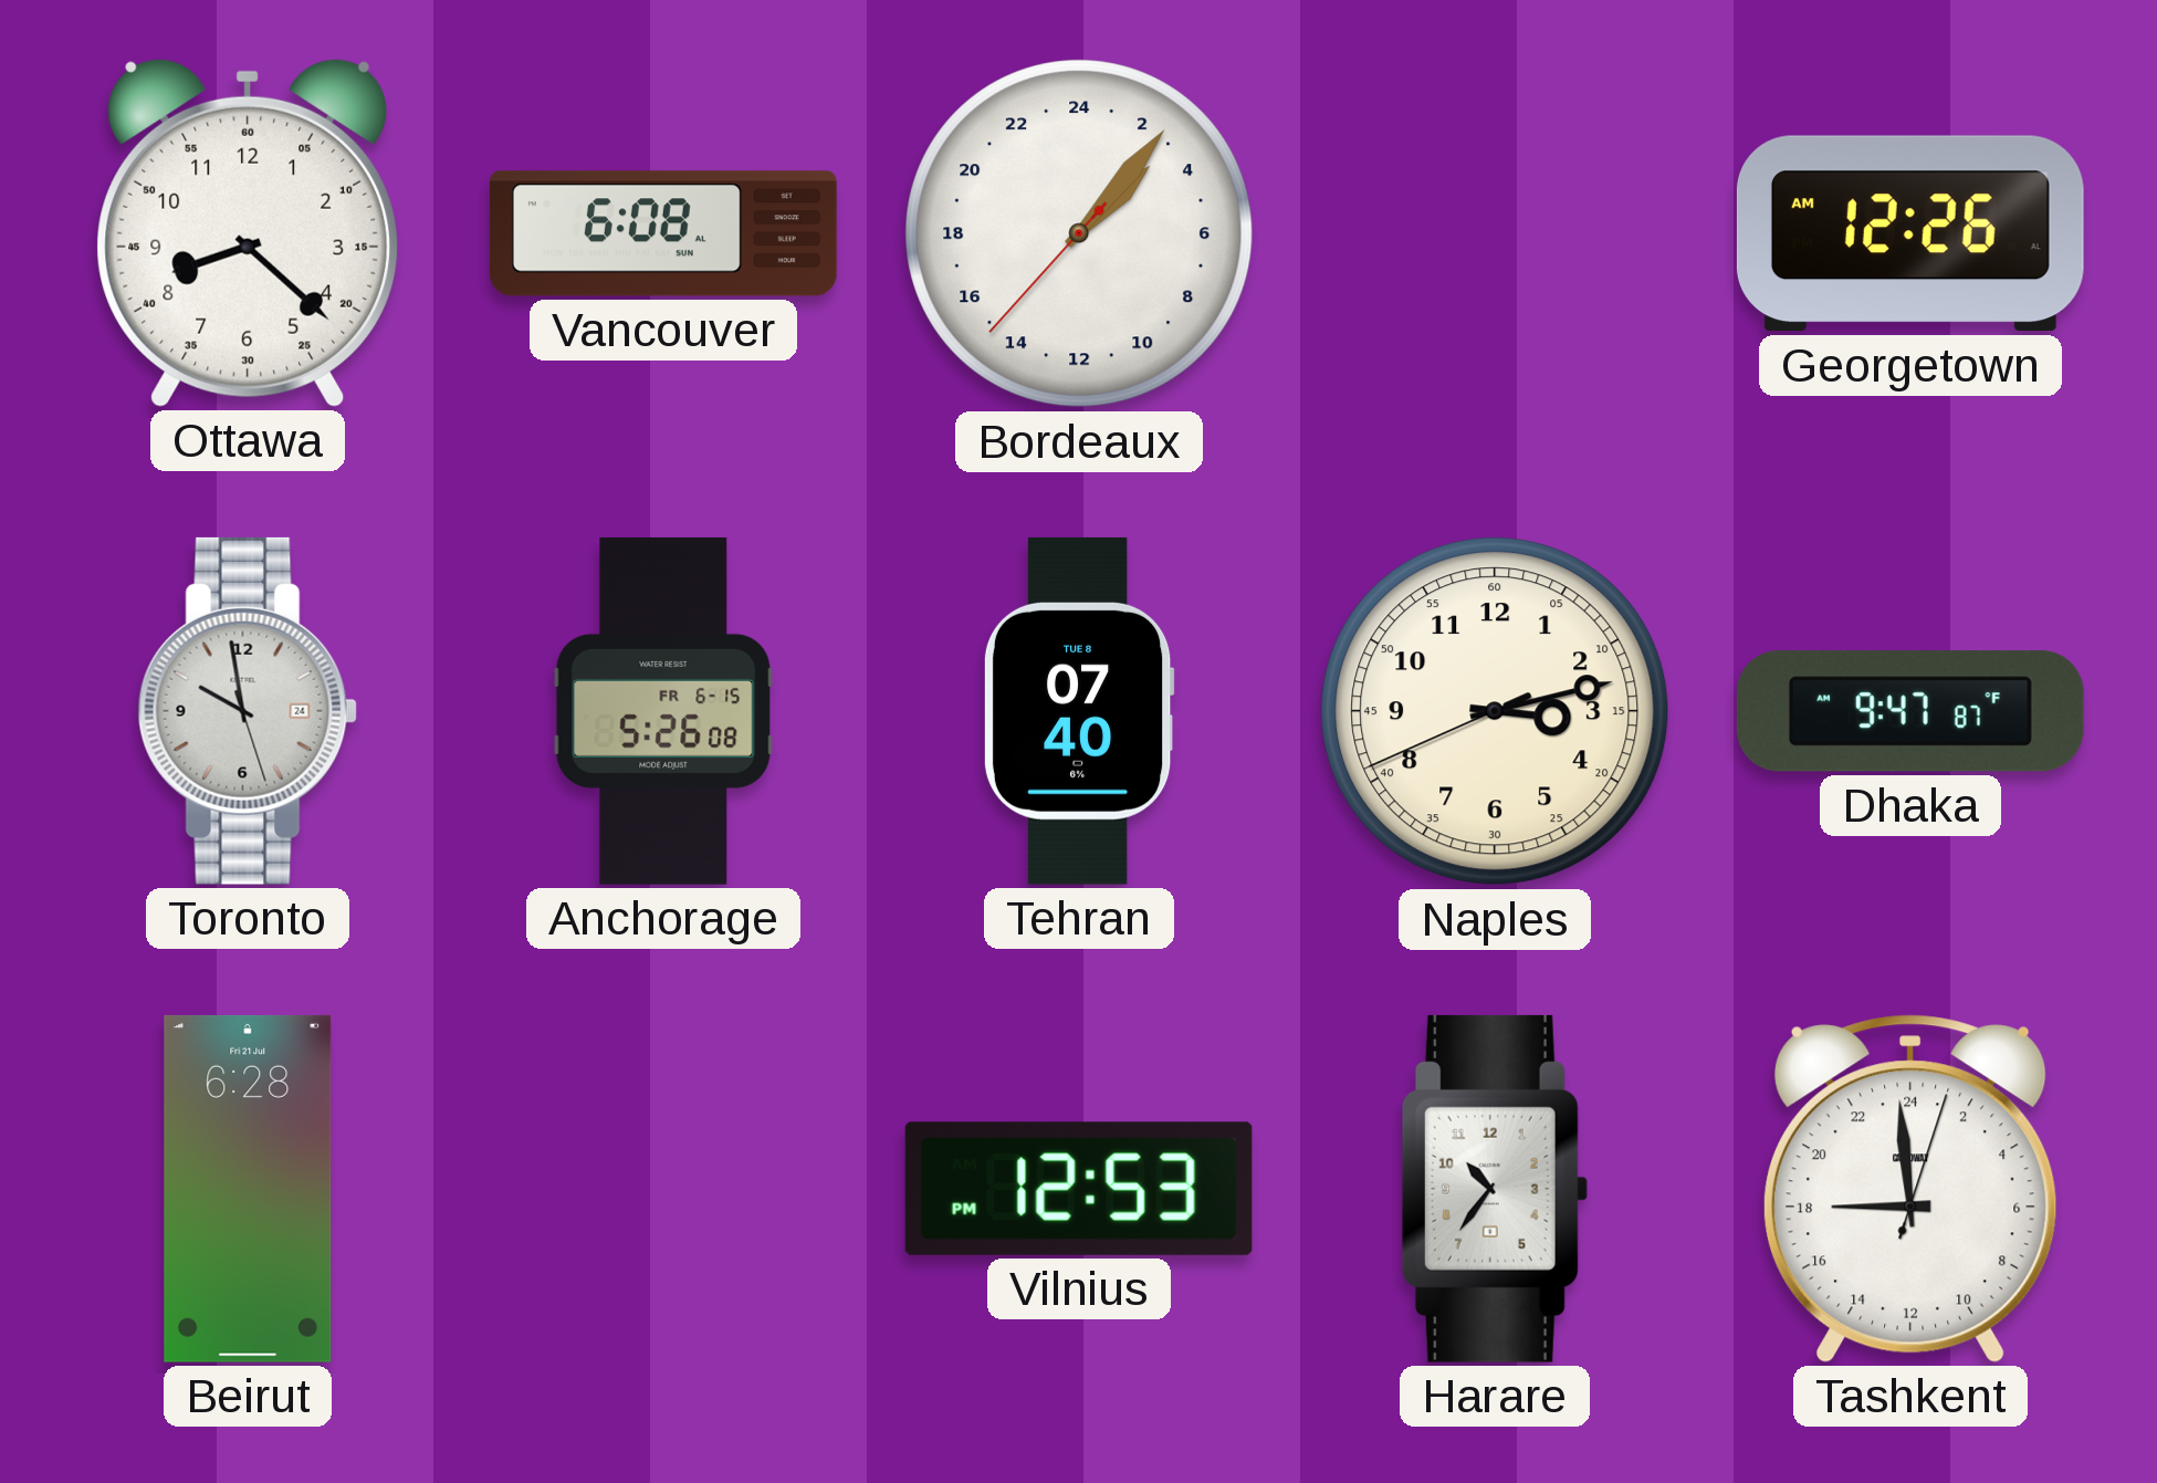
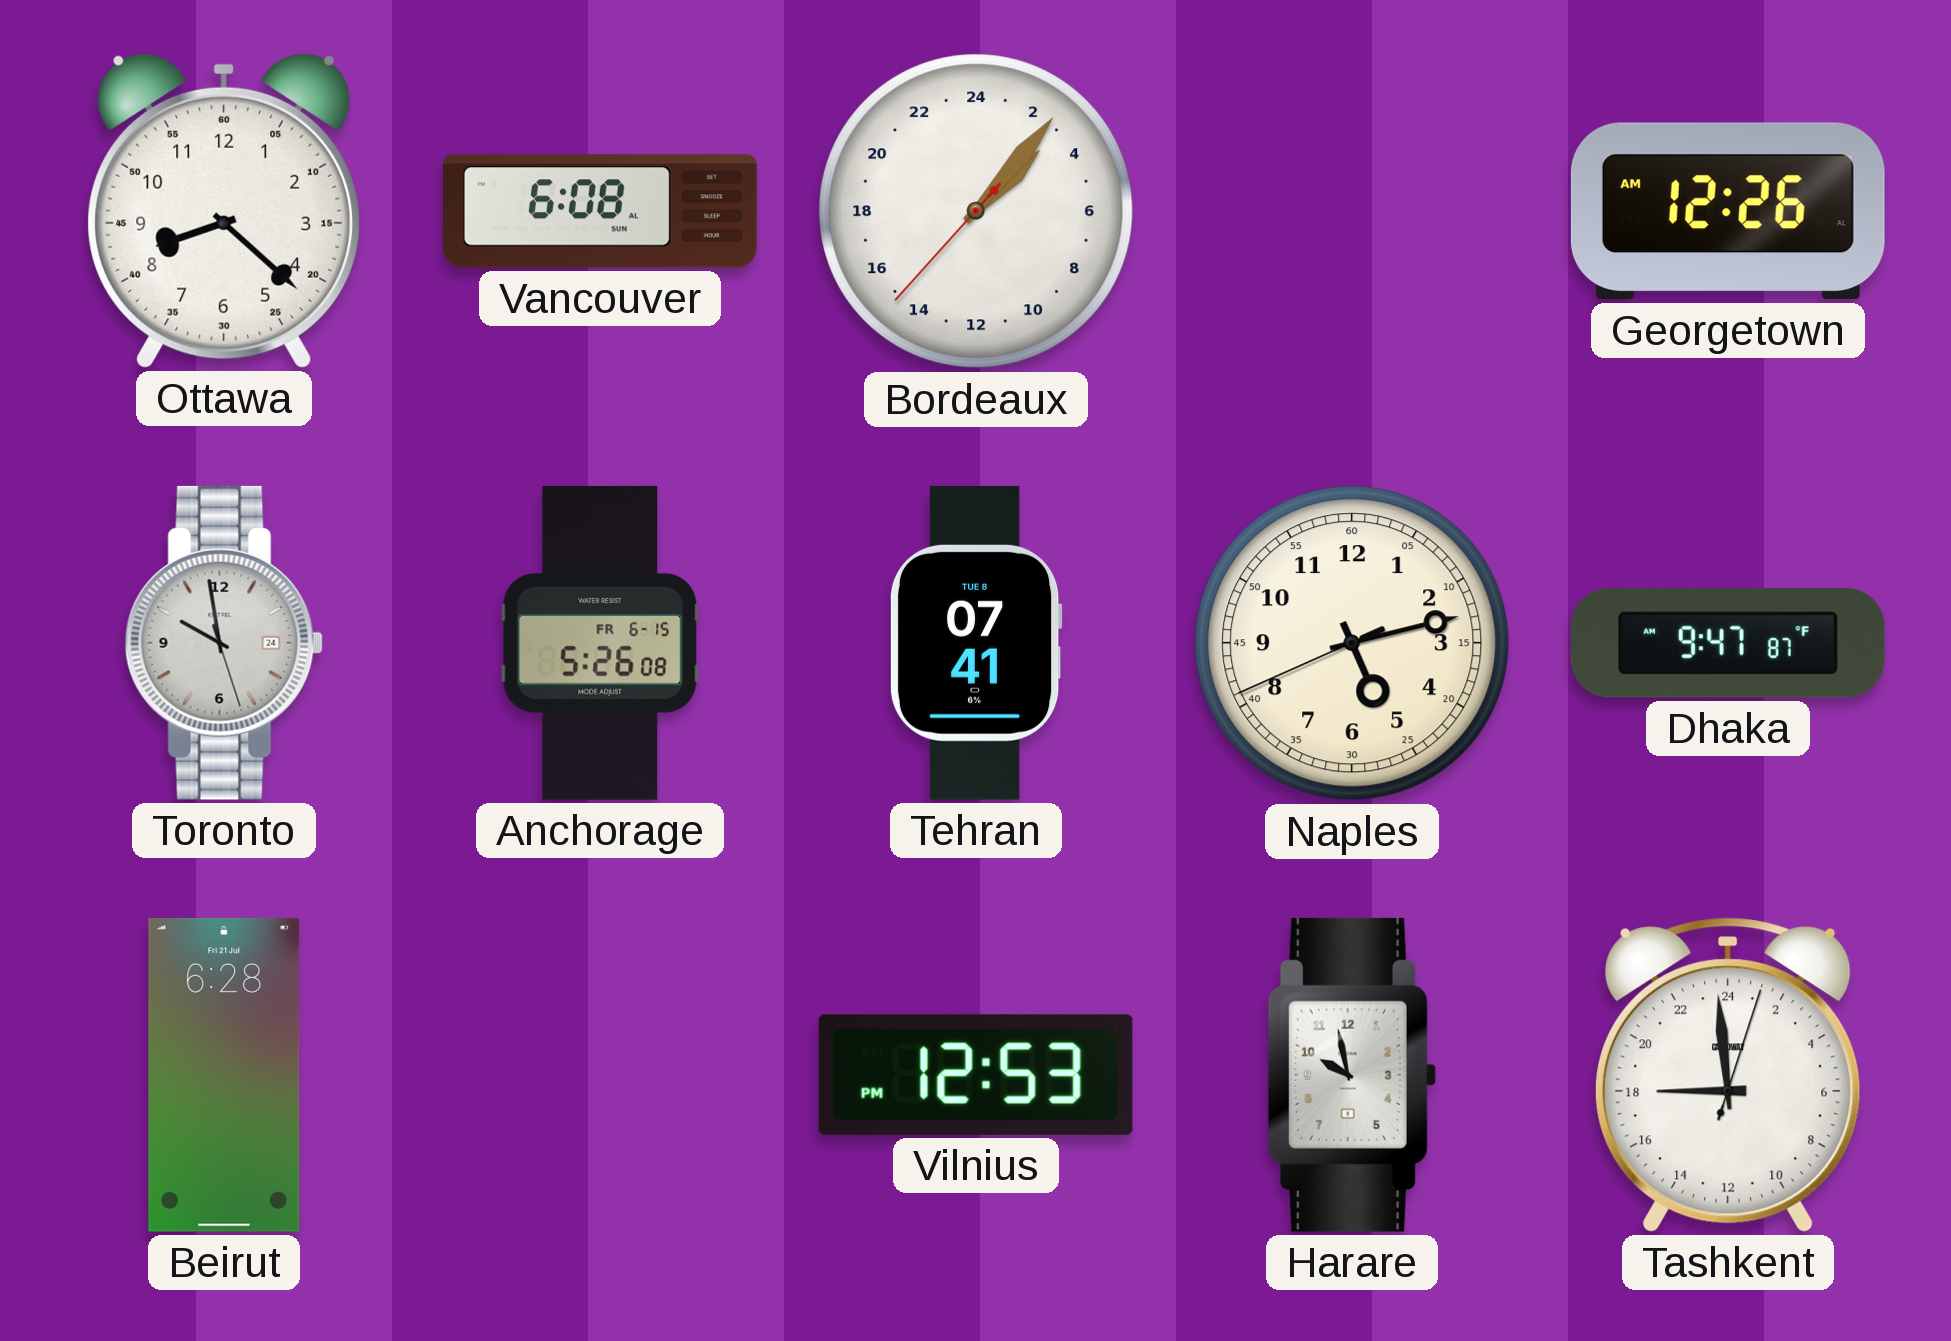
Tehran: 07:40 -> 07:41 (976, 643)
Naples: 3:12 -> 5:12 (1352, 643)
Harare: 10:36 -> 9:58 (1352, 1075)
